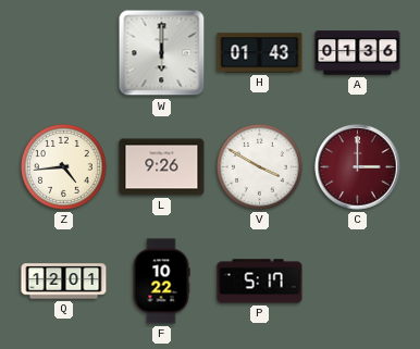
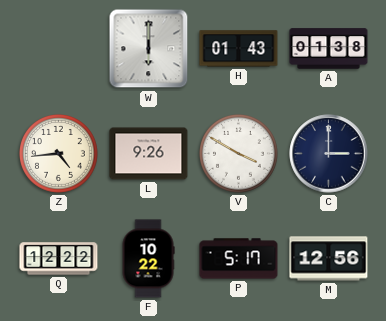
A: 01:36 -> 01:38 (329, 49)
C dial: burgundy -> navy (329, 154)
Q: 12:01 -> 12:22 (59, 259)
M: none -> 12:56 (329, 259)
